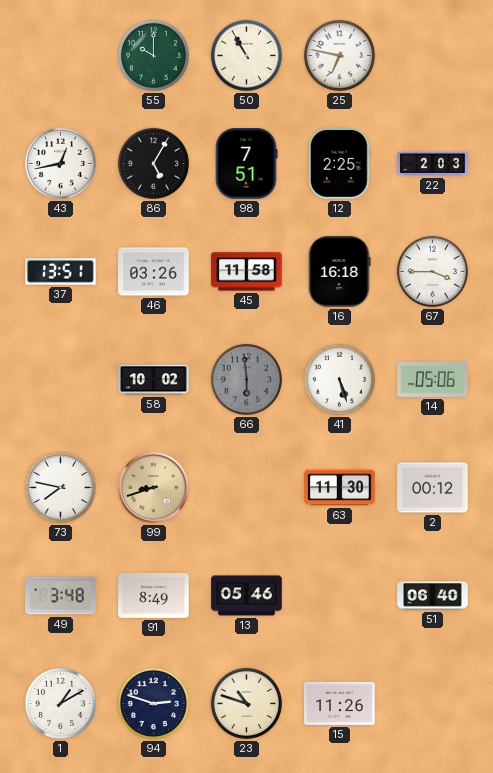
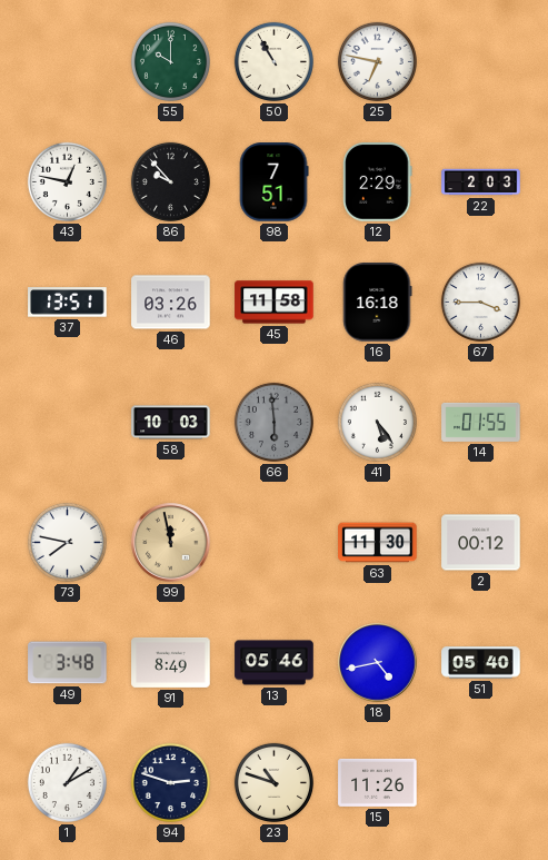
43: 12:43 -> 12:47 (67, 181)
86: 5:05 -> 9:53 (170, 181)
12: 2:25 -> 2:29 (378, 182)
58: 10:02 -> 10:03 (171, 423)
41: 5:27 -> 5:24 (377, 422)
14: 05:06 -> 01:55 (481, 422)
99: 8:42 -> 11:58 (171, 543)
18: none -> 4:43 (378, 663)
51: 06:40 -> 05:40 (481, 663)
